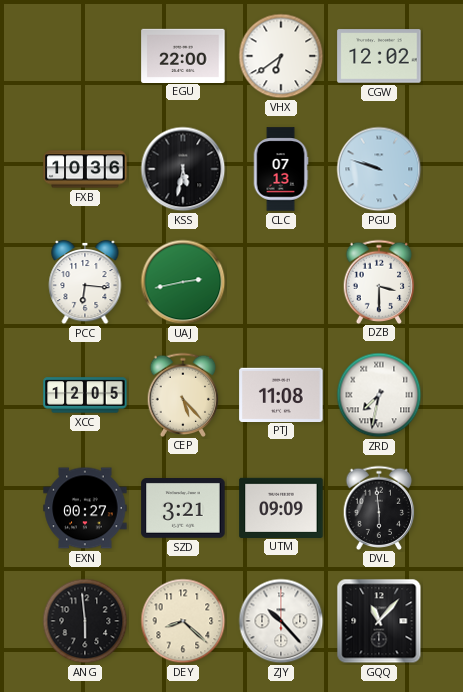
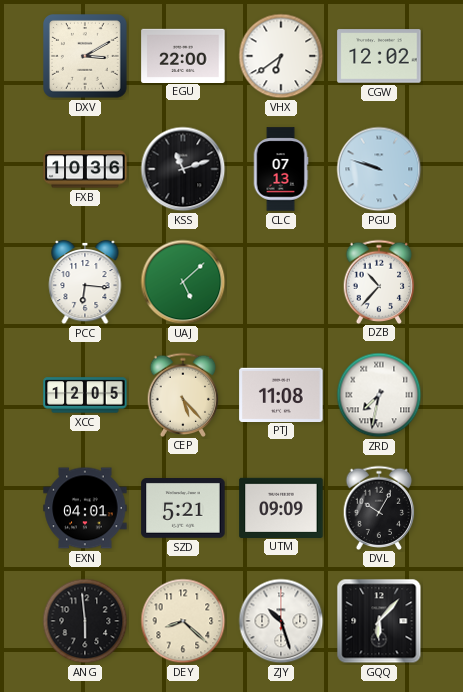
DXV: none -> 3:10 (86, 57)
KSS: 5:32 -> 11:12 (183, 169)
UAJ: 2:43 -> 5:08 (183, 282)
DZB: 3:30 -> 10:37 (379, 281)
EXN: 00:27 -> 04:01 (85, 508)
SZD: 3:21 -> 5:21 (183, 509)
DVL: 5:59 -> 10:05 (379, 507)
ZJY: 10:23 -> 10:27 (281, 621)
GQQ: 11:07 -> 6:07 (379, 621)
